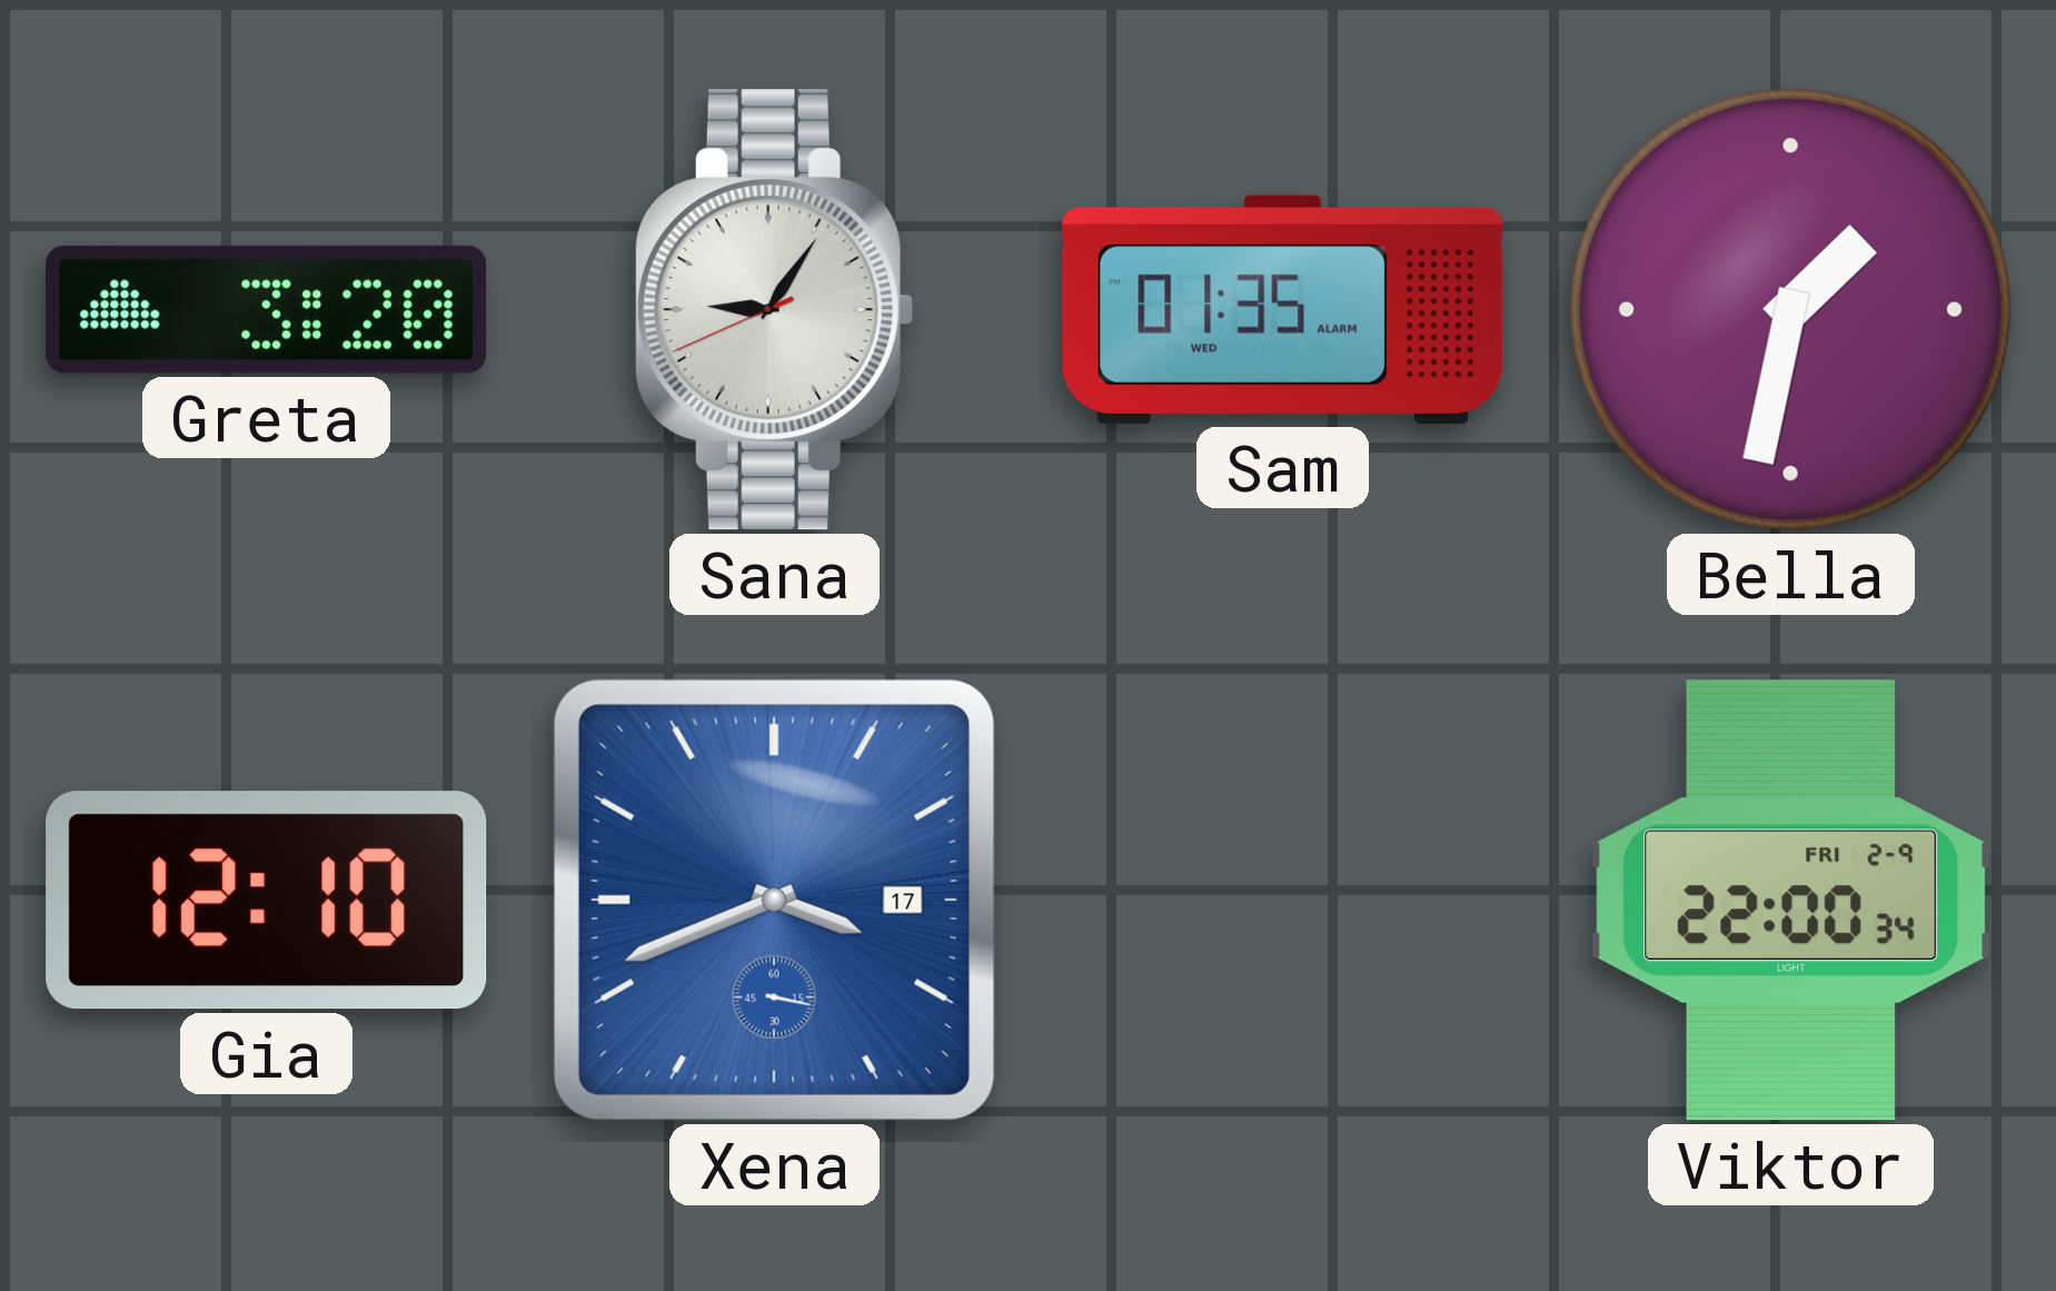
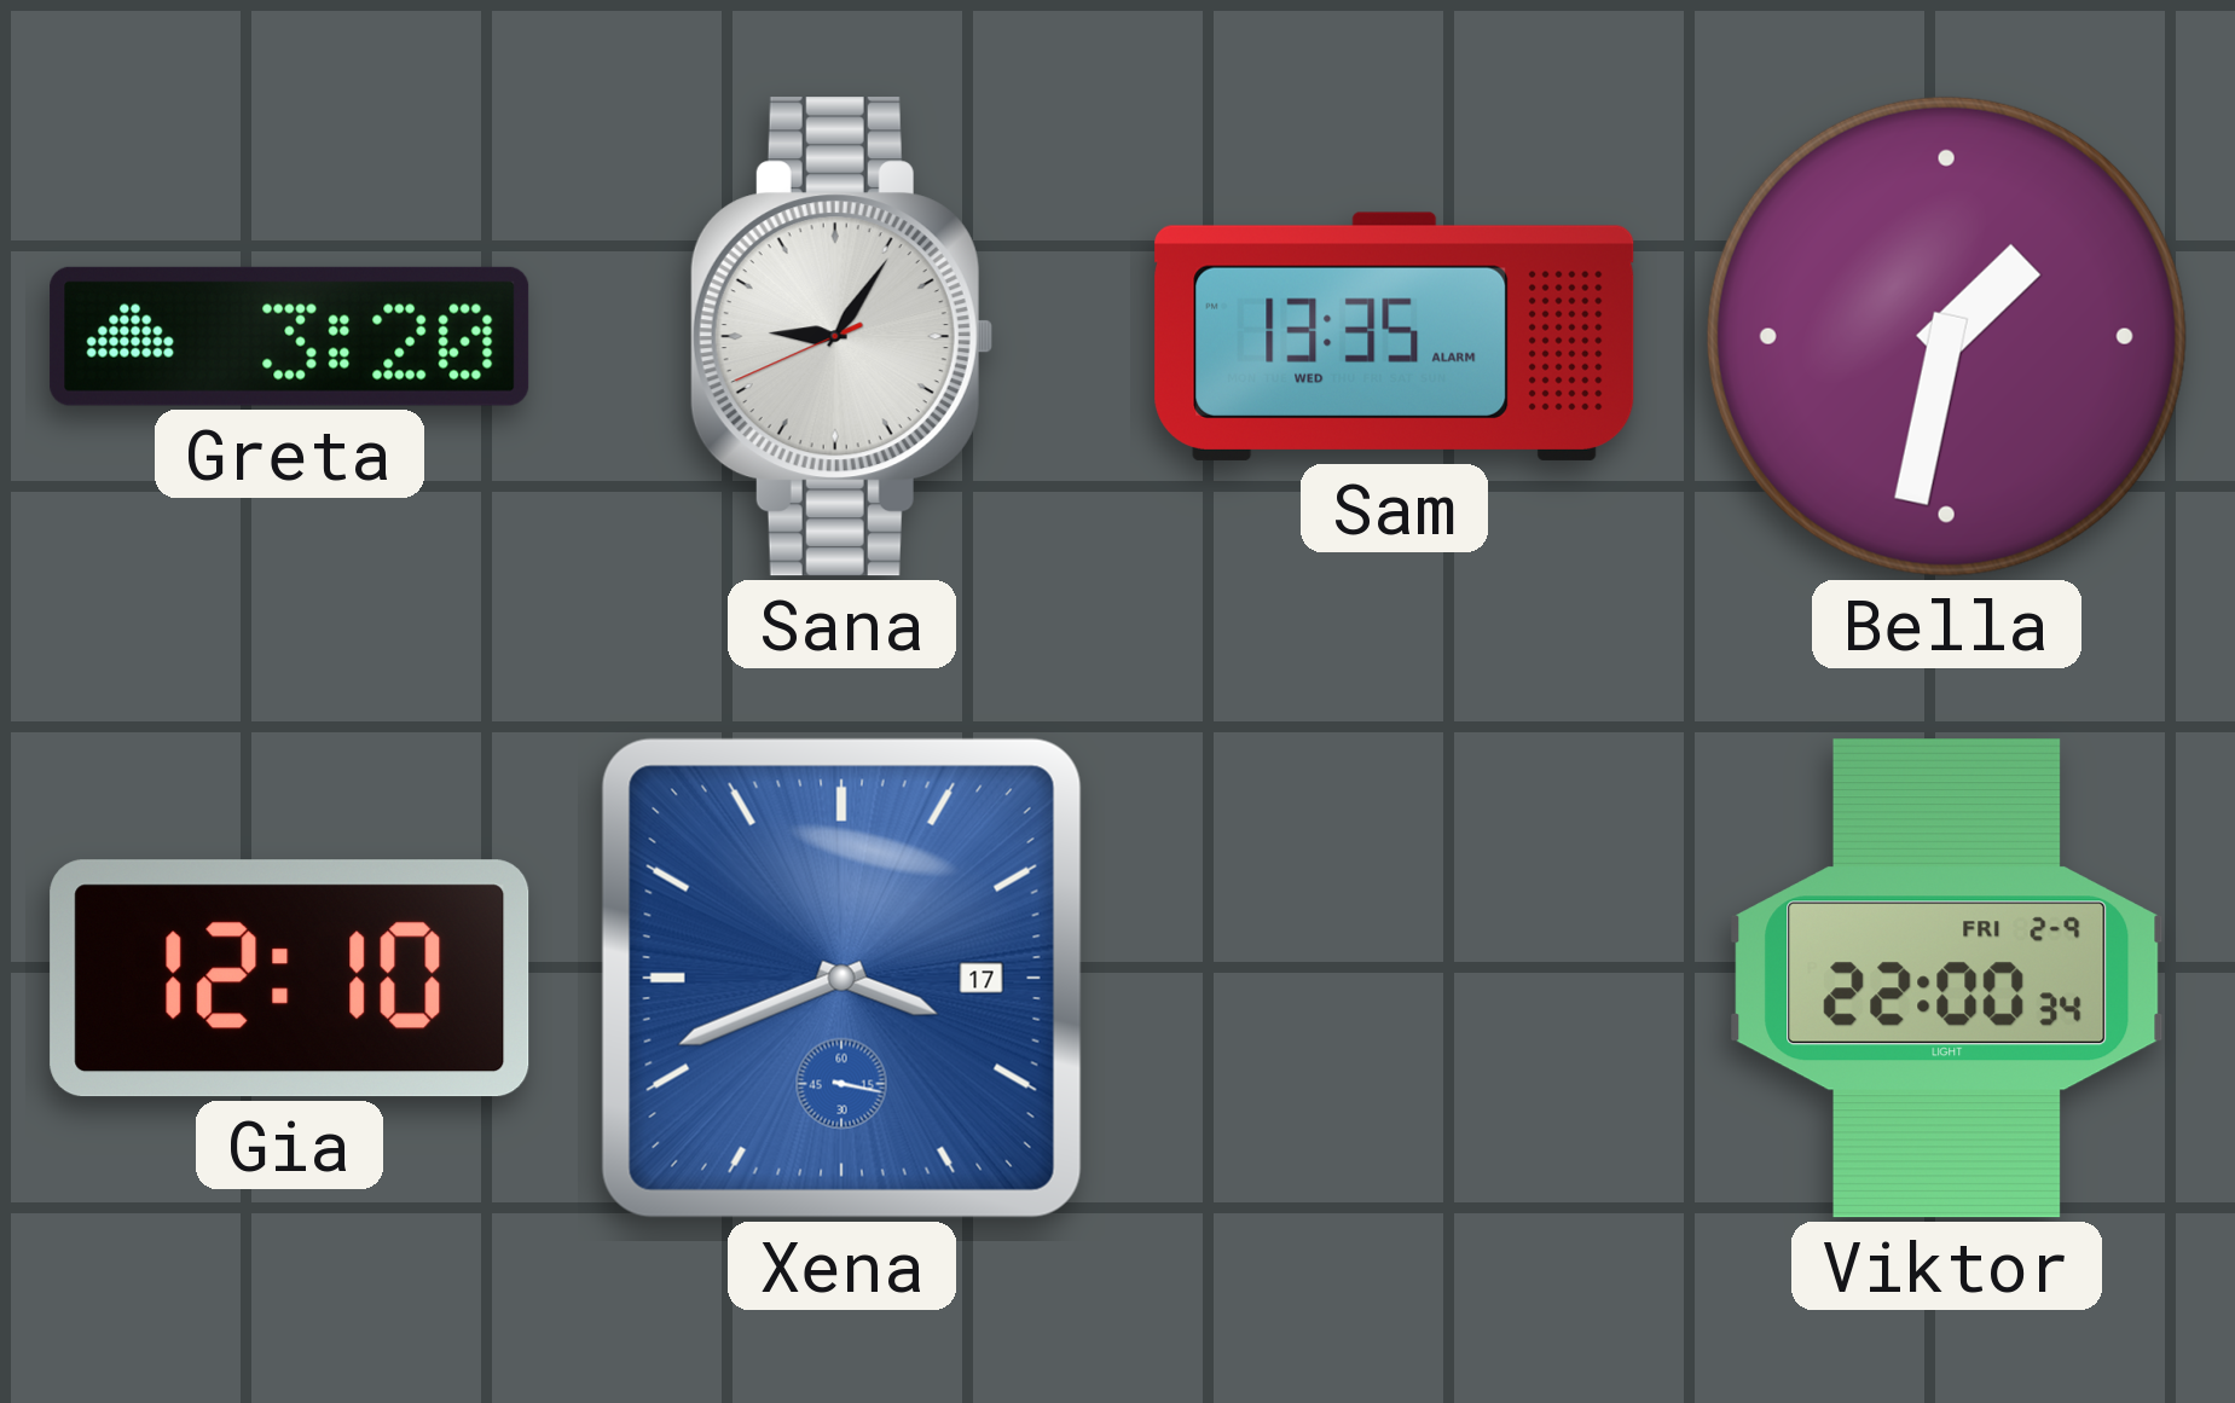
Sam: 01:35 -> 13:35 (1395, 336)
